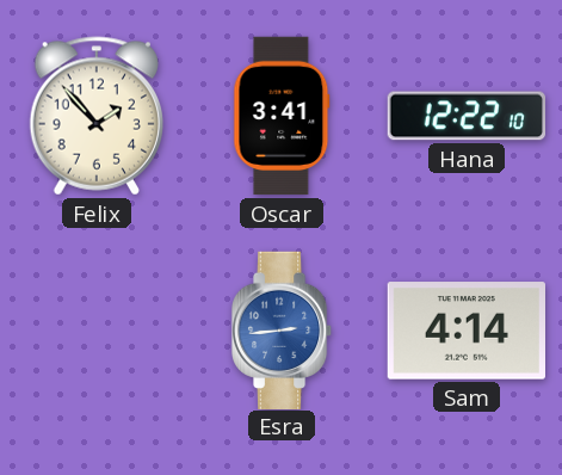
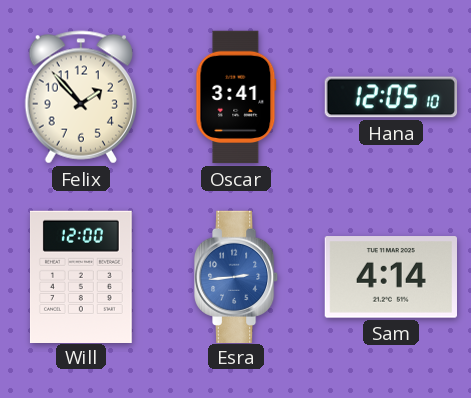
Hana: 12:22 -> 12:05 (390, 97)
Will: none -> 12:00 (81, 276)
